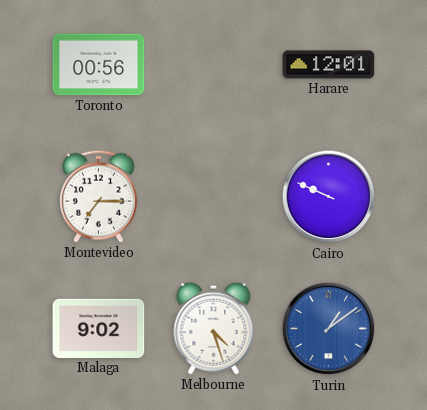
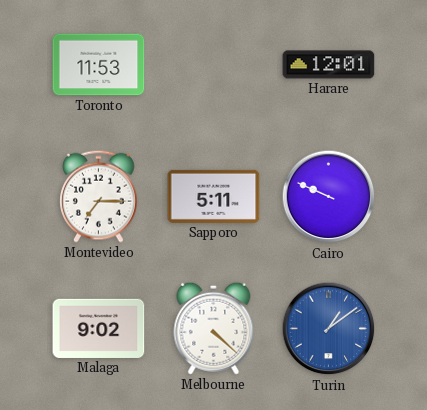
Toronto: 00:56 -> 11:53 (99, 65)
Sapporo: none -> 5:11 (214, 196)
Melbourne: 4:27 -> 4:22 (214, 328)
